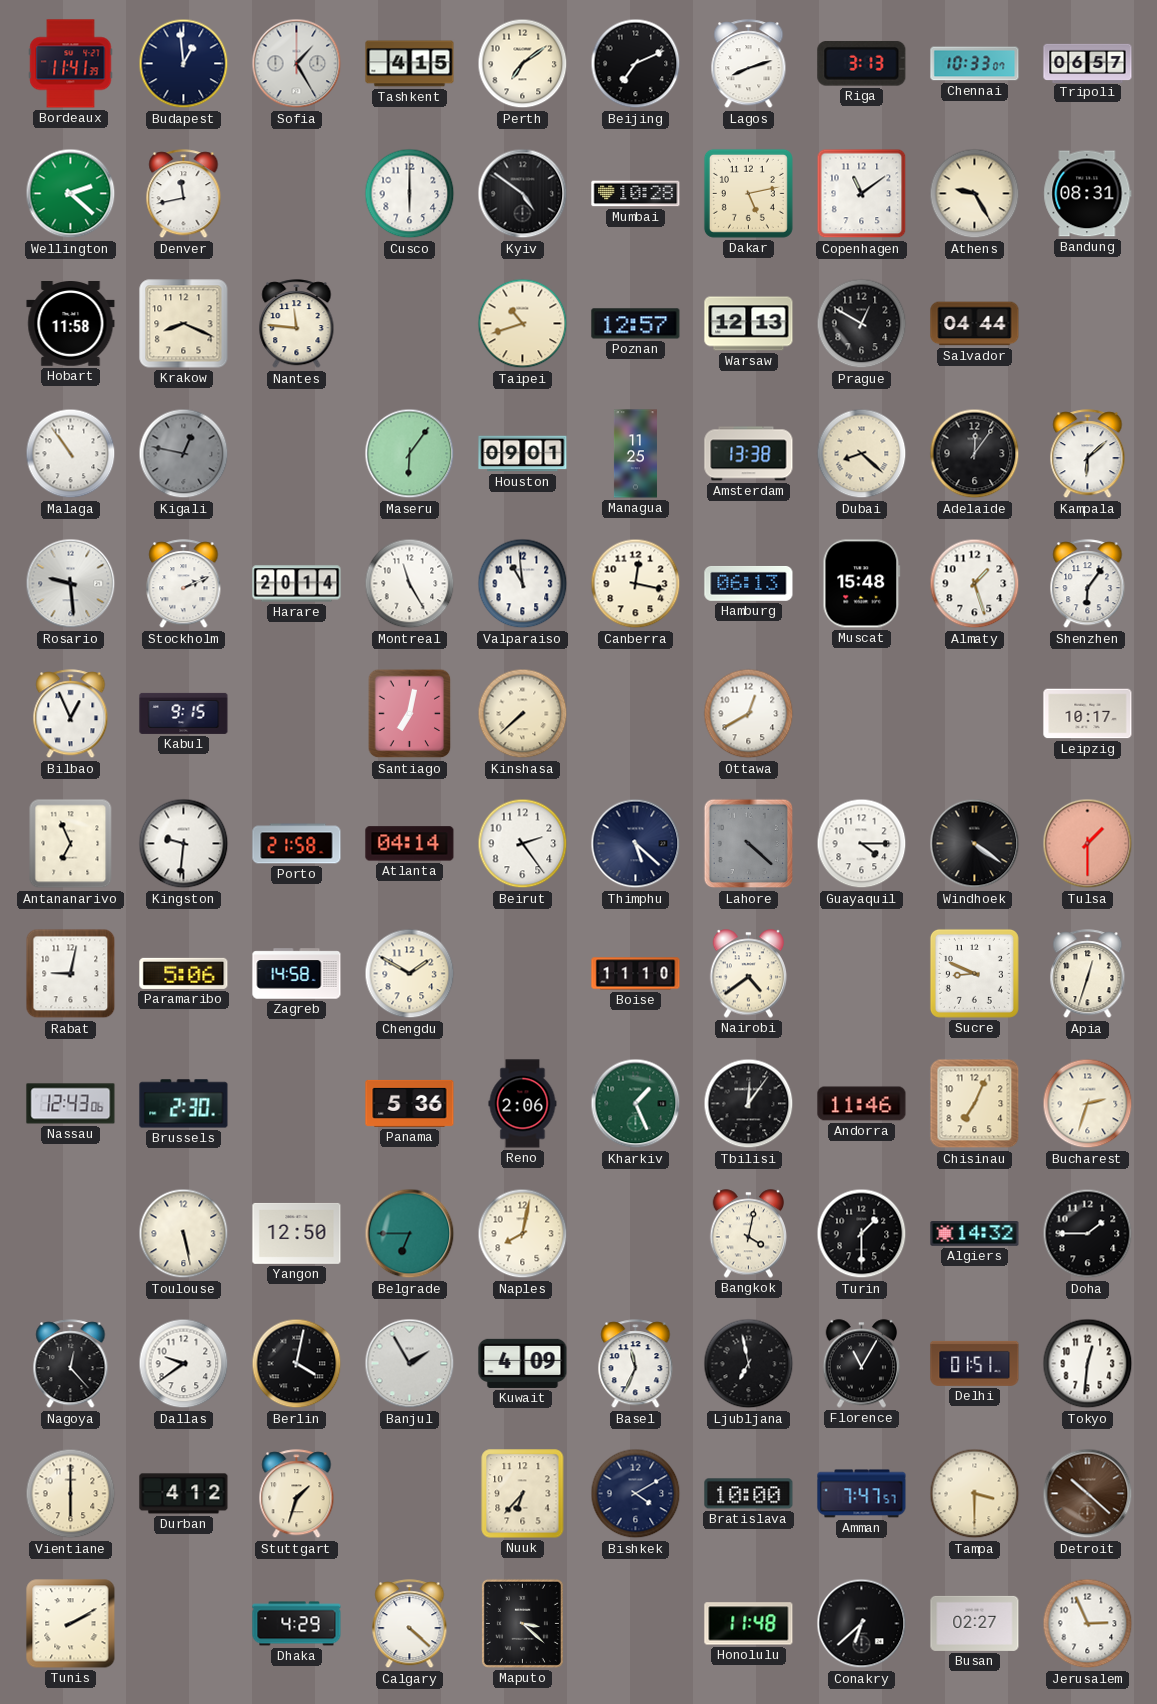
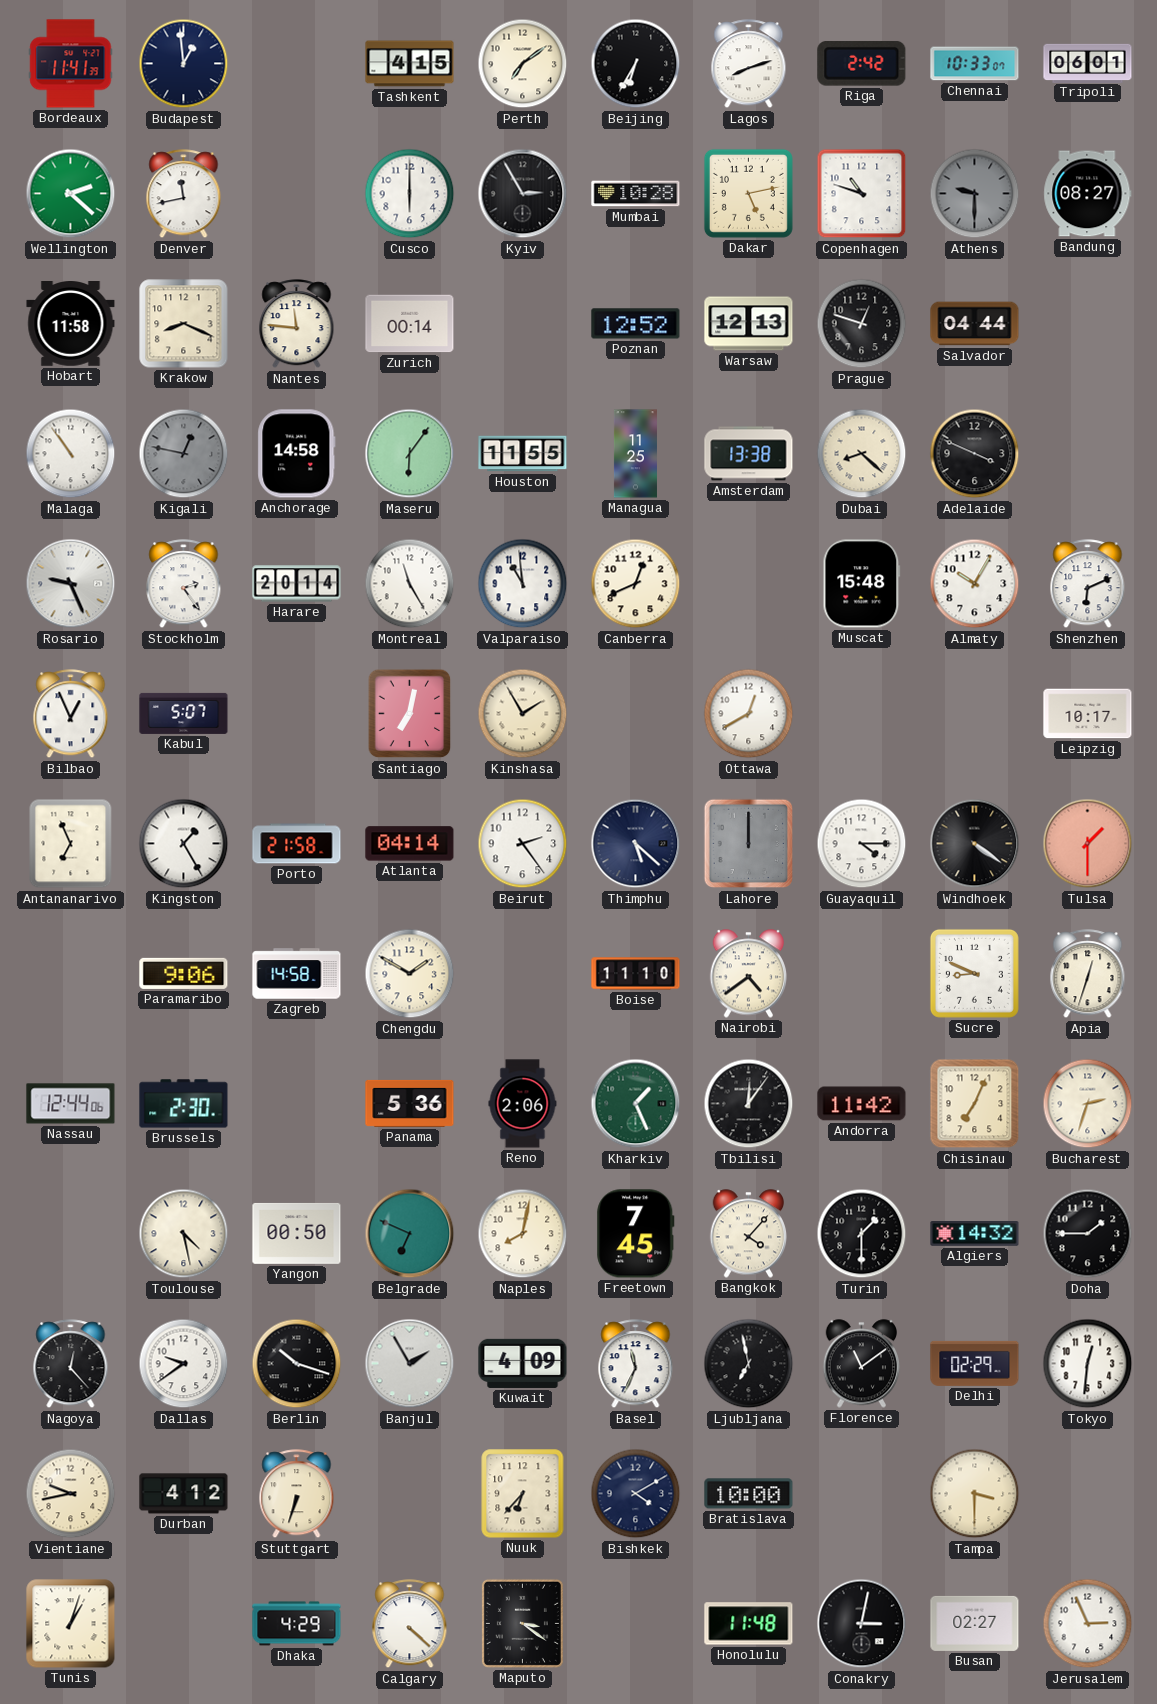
Sofia: 1:25 -> none (297, 64)
Beijing: 7:11 -> 6:35 (636, 64)
Riga: 3:13 -> 2:42 (862, 64)
Tripoli: 06:57 -> 06:01 (1088, 63)
Kyiv: 4:51 -> 2:55 (523, 194)
Copenhagen: 11:09 -> 10:48 (862, 194)
Athens: 9:25 -> 9:30 (975, 194)
Athens dial: cream -> grey (975, 194)
Bandung: 08:31 -> 08:27 (1088, 194)
Zurich: none -> 00:14 (410, 324)
Taipei: 10:42 -> none (523, 324)
Poznan: 12:57 -> 12:52 (636, 324)
Prague: 12:50 -> 12:48 (862, 324)
Anchorage: none -> 14:58 (297, 454)
Houston: 09:01 -> 11:55 (523, 454)
Adelaide: 12:06 -> 3:49 (975, 454)
Kampala: 6:08 -> none (1088, 454)
Rosario: 9:29 -> 9:26 (71, 584)
Stockholm: 2:11 -> 2:24 (184, 584)
Canberra: 12:17 -> 12:41 (636, 584)
Hamburg: 06:13 -> none (749, 584)
Almaty: 1:27 -> 10:05 (975, 584)
Shenzhen: 6:06 -> 6:11 (1088, 584)
Kabul: 9:15 -> 5:07 (184, 713)
Kinshasa: 7:38 -> 1:55 (523, 714)
Kingston: 9:31 -> 1:25 (184, 844)
Lahore: 4:22 -> 12:00 (749, 844)
Rabat: 9:02 -> none (71, 974)
Paramaribo: 5:06 -> 9:06 (184, 973)
Nassau: 12:43 -> 12:44 (71, 1104)
Andorra: 11:46 -> 11:42 (862, 1104)
Toulouse: 5:28 -> 4:28 (184, 1234)
Yangon: 12:50 -> 00:50 (297, 1233)
Belgrade: 6:45 -> 6:49 (410, 1234)
Freetown: none -> 7:45 (636, 1234)
Bangkok: 4:02 -> 4:07 (749, 1234)
Berlin: 4:02 -> 10:18 (297, 1364)
Florence: 11:05 -> 11:09 (862, 1364)
Delhi: 01:51 -> 02:29 (975, 1363)
Vientiane: 6:00 -> 9:43 (71, 1494)
Stuttgart: 1:33 -> 6:33 (297, 1494)
Amman: 7:47 -> none (862, 1494)
Detroit: 10:22 -> none (1088, 1494)
Tunis: 2:10 -> 1:03 (71, 1624)
Maputo: 3:22 -> 3:21 (522, 1623)
Conakry: 6:38 -> 3:02 (862, 1624)
